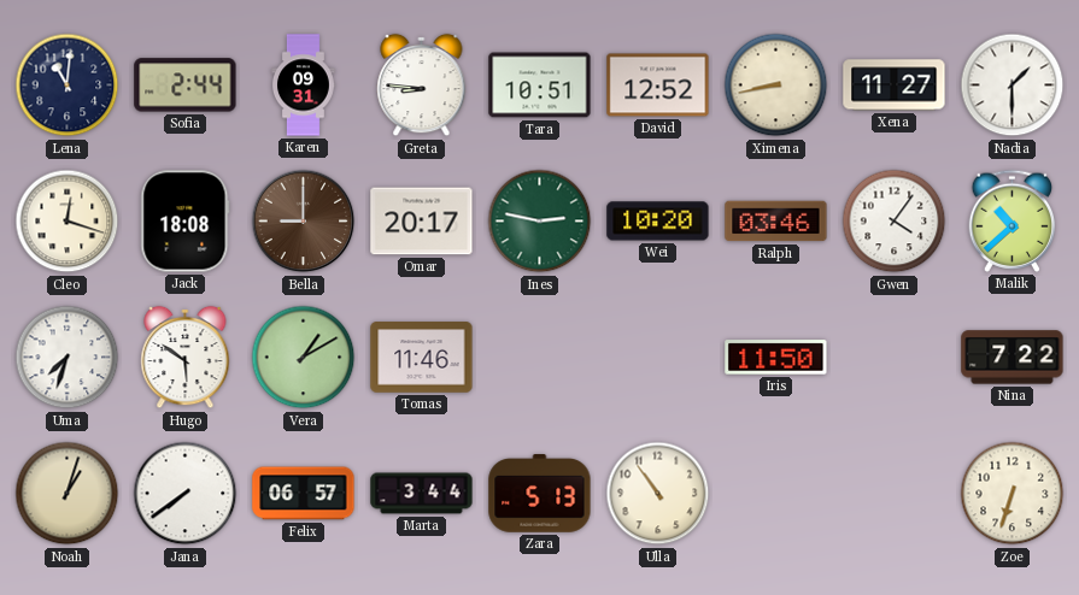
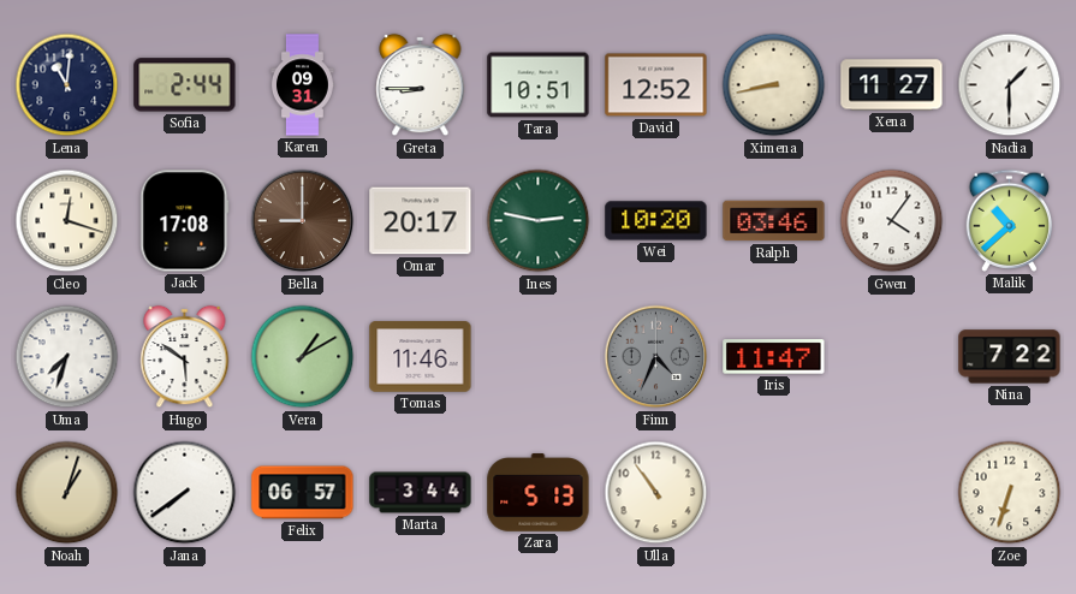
Greta: 8:46 -> 8:45 (421, 85)
Jack: 18:08 -> 17:08 (185, 221)
Finn: none -> 4:34 (656, 357)
Iris: 11:50 -> 11:47 (774, 357)
